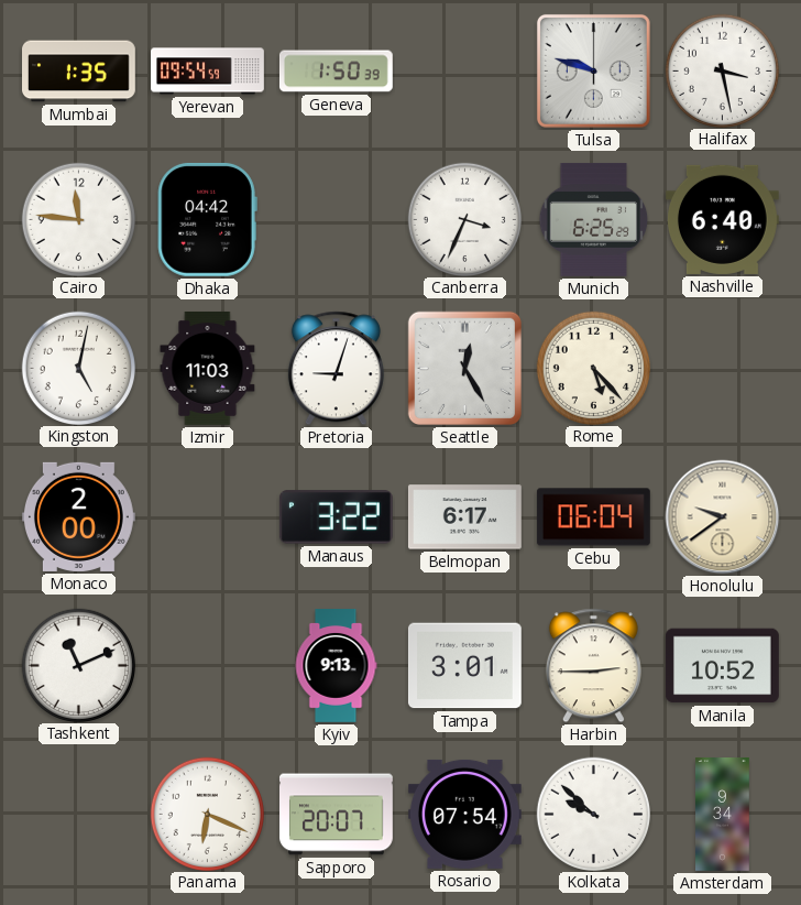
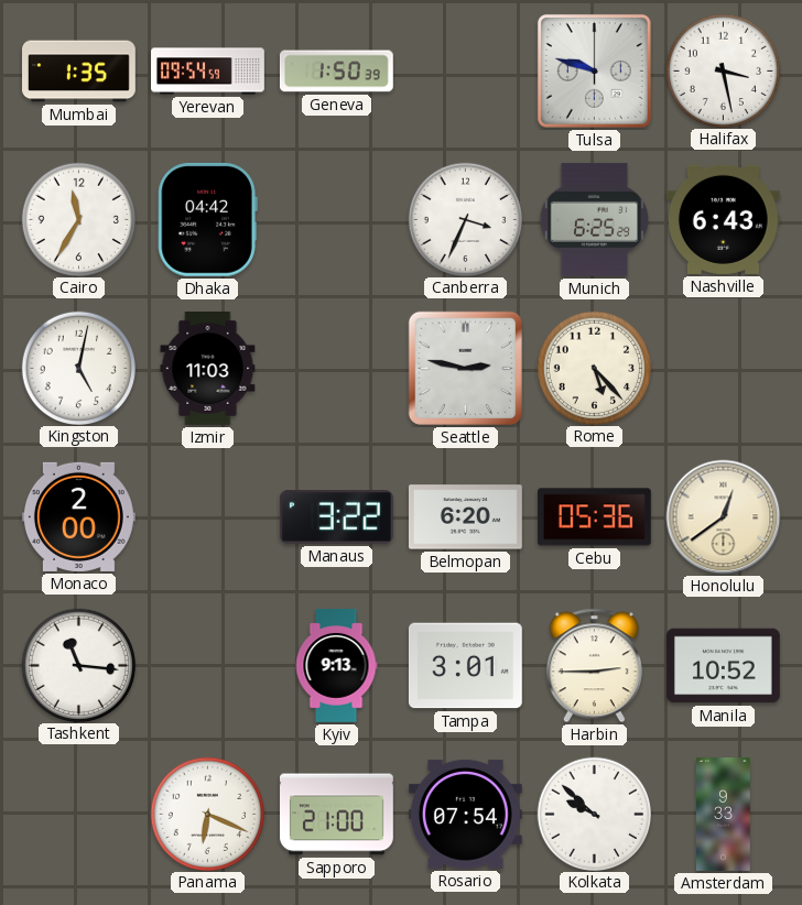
Cairo: 11:46 -> 11:35 (78, 219)
Nashville: 6:40 -> 6:43 (723, 219)
Pretoria: 9:03 -> none (336, 369)
Seattle: 12:25 -> 2:47 (465, 368)
Belmopan: 6:17 -> 6:20 (465, 517)
Cebu: 06:04 -> 05:36 (594, 517)
Honolulu: 9:39 -> 12:39 (724, 517)
Tashkent: 11:11 -> 11:16 (78, 665)
Sapporo: 20:07 -> 21:00 (337, 815)
Amsterdam: 9:34 -> 9:33 (724, 815)
